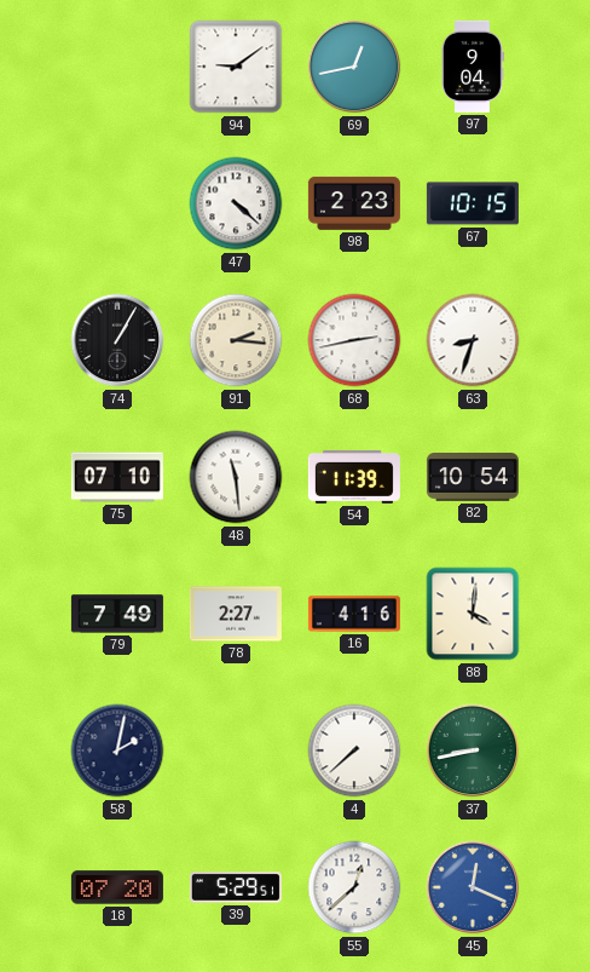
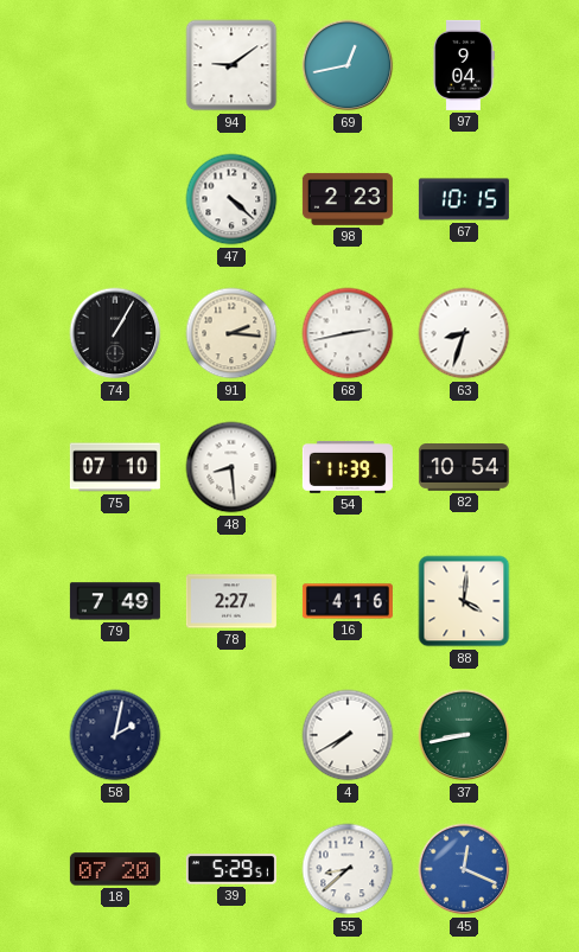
48: 11:29 -> 8:29 (231, 467)
4: 7:38 -> 7:40 (348, 735)
55: 12:38 -> 8:38 (348, 869)
